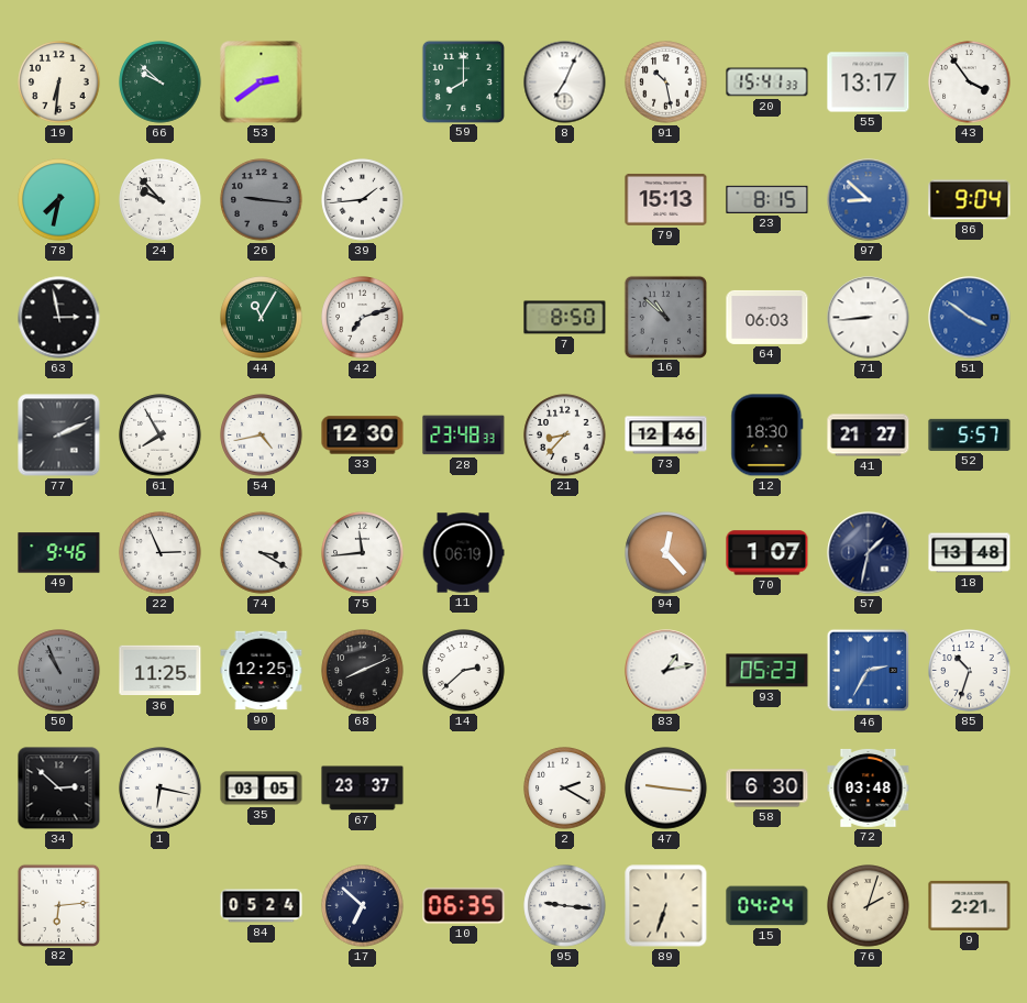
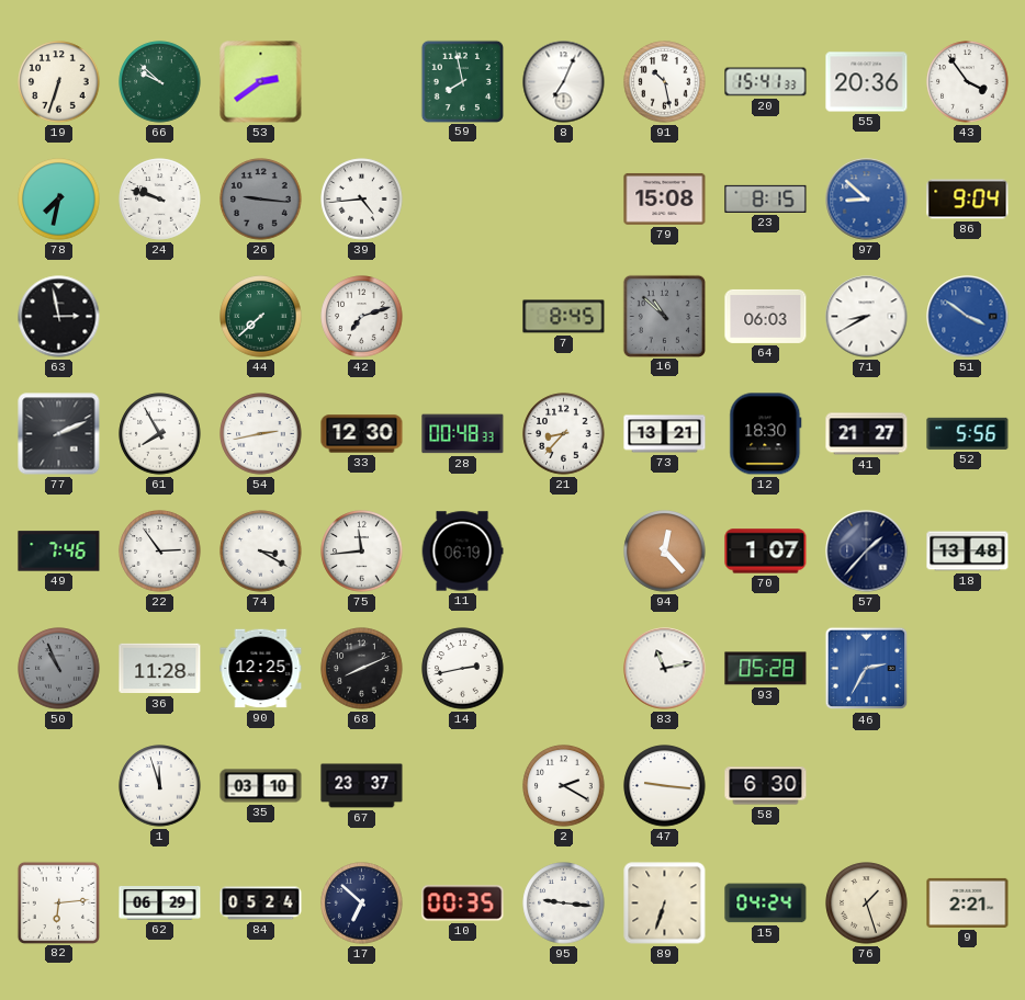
19: 6:31 -> 6:33 (59, 82)
59: 8:00 -> 7:58 (462, 81)
55: 13:17 -> 20:36 (867, 82)
24: 9:53 -> 9:48 (160, 200)
39: 1:44 -> 4:44 (362, 200)
79: 15:13 -> 15:08 (665, 198)
44: 11:05 -> 7:38 (261, 317)
7: 8:50 -> 8:45 (564, 317)
71: 8:44 -> 8:40 (867, 317)
54: 4:43 -> 2:43 (261, 434)
28: 23:48 -> 00:48 (463, 434)
73: 12:46 -> 13:21 (665, 434)
52: 5:57 -> 5:56 (968, 433)
49: 9:46 -> 7:46 (59, 552)
22: 2:56 -> 2:54 (160, 552)
57: 1:32 -> 1:37 (867, 552)
36: 11:25 -> 11:28 (160, 669)
14: 2:38 -> 2:43 (463, 669)
83: 1:13 -> 11:13 (665, 669)
93: 05:23 -> 05:28 (766, 669)
85: 10:33 -> none (970, 671)
34: 2:52 -> none (59, 789)
1: 6:17 -> 11:57 (160, 786)
35: 03:05 -> 03:10 (261, 786)
72: 03:48 -> none (869, 787)
62: none -> 06:29 (160, 904)
10: 06:35 -> 00:35 (463, 904)
76: 2:03 -> 1:27 (867, 904)
